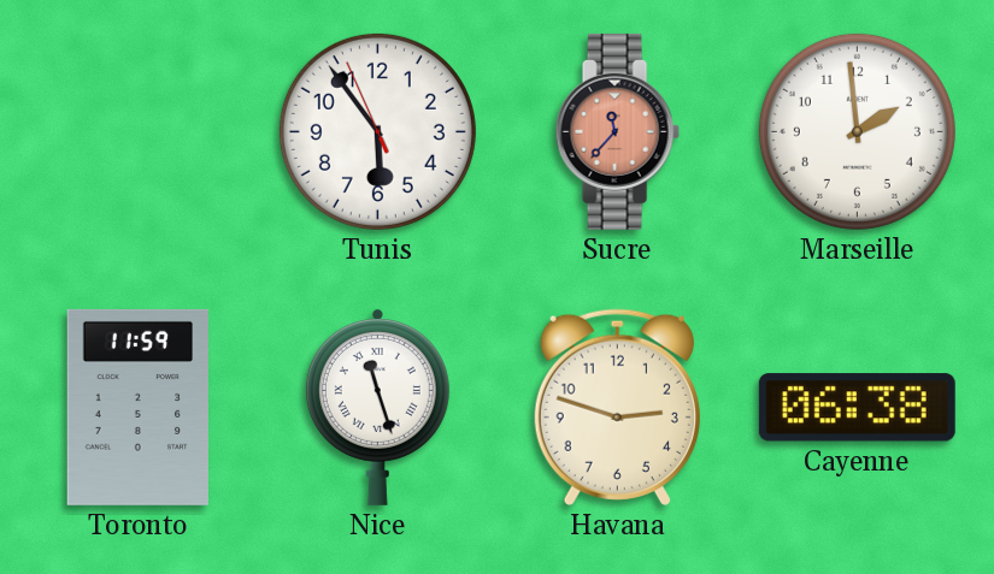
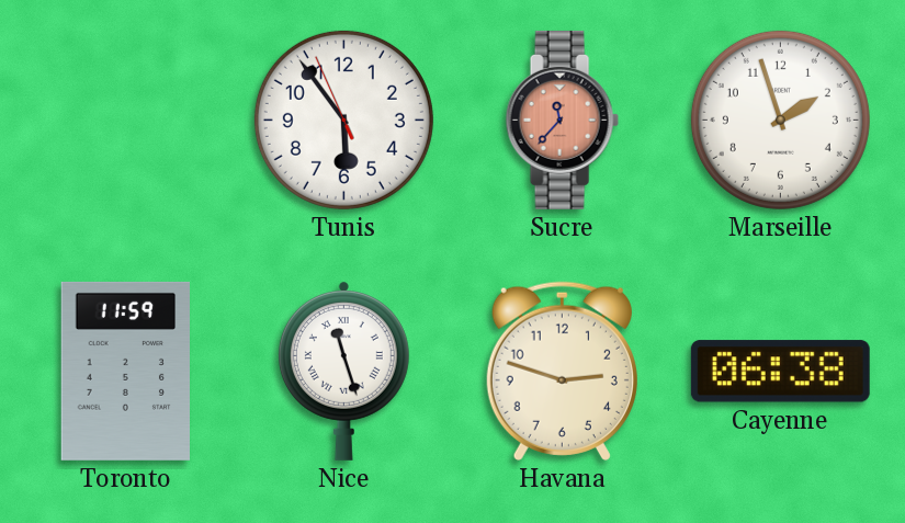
Marseille: 1:59 -> 1:57 (780, 120)
